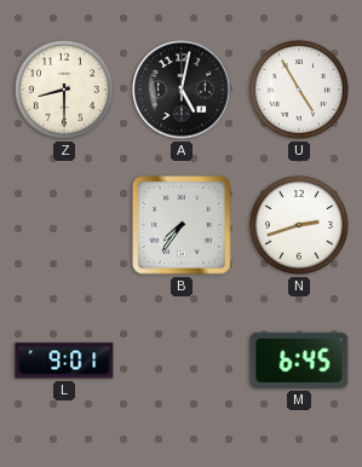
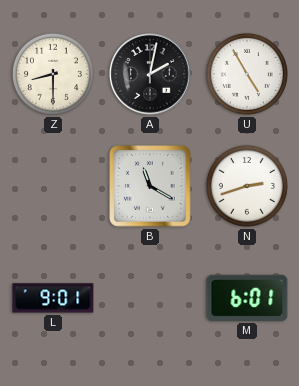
A: 5:02 -> 2:02 (150, 74)
B: 7:36 -> 11:20 (150, 186)
M: 6:45 -> 6:01 (247, 298)
